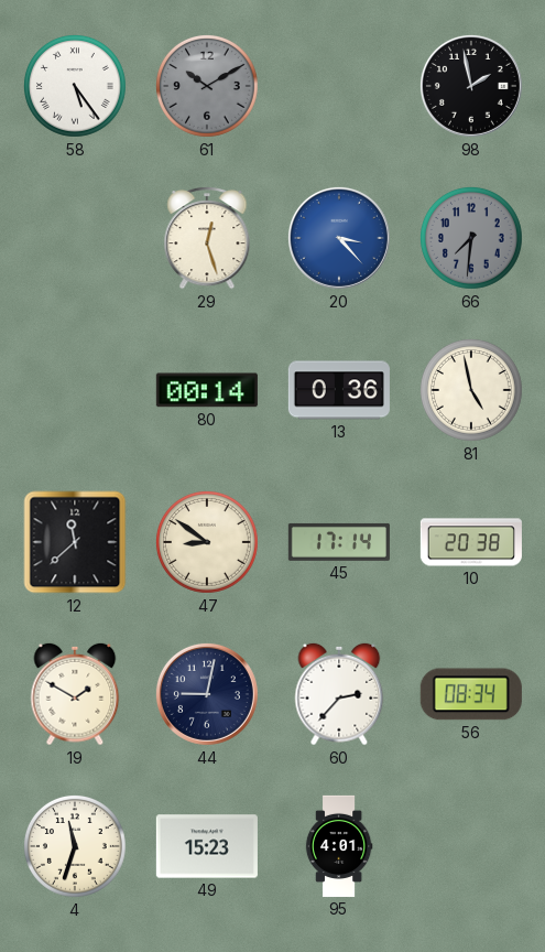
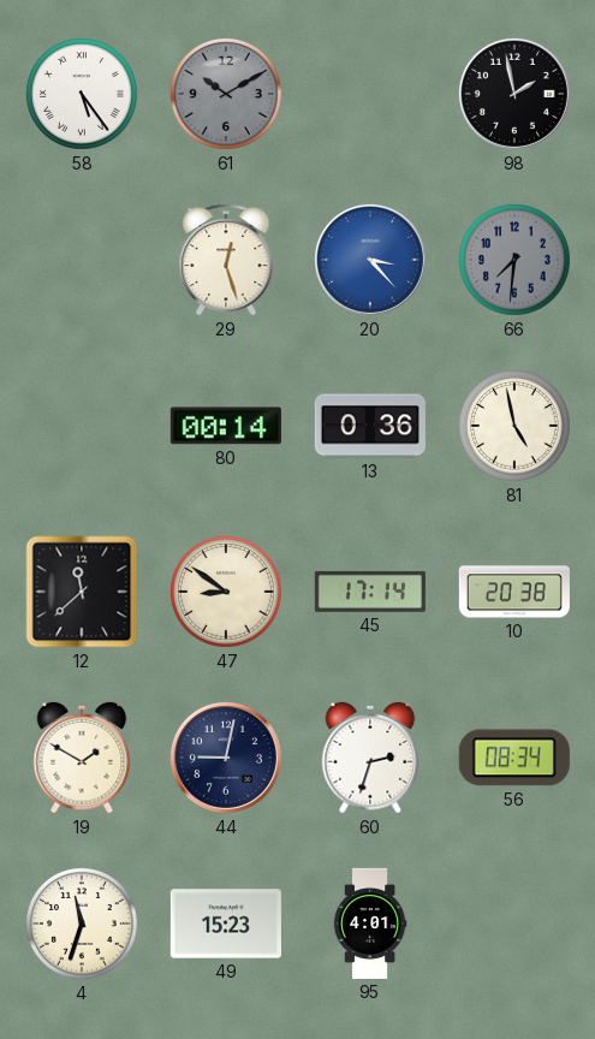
60: 2:37 -> 2:33 (370, 758)
